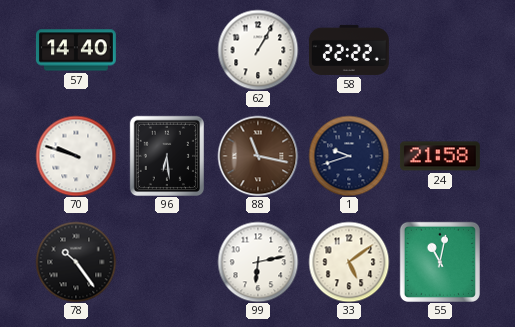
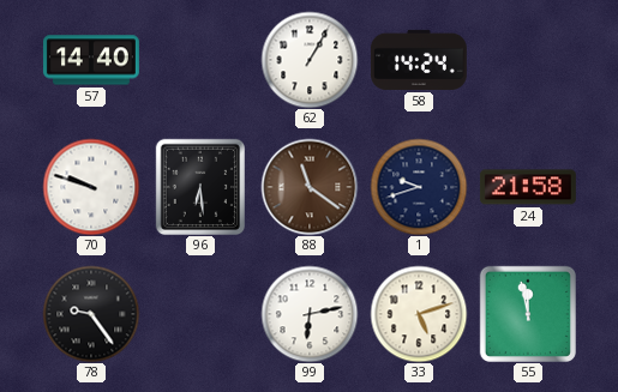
58: 22:22 -> 14:24 (419, 60)
88: 11:17 -> 11:21 (310, 187)
78: 10:24 -> 9:24 (91, 314)
33: 5:09 -> 5:12 (419, 314)
55: 11:02 -> 11:58 (528, 314)
